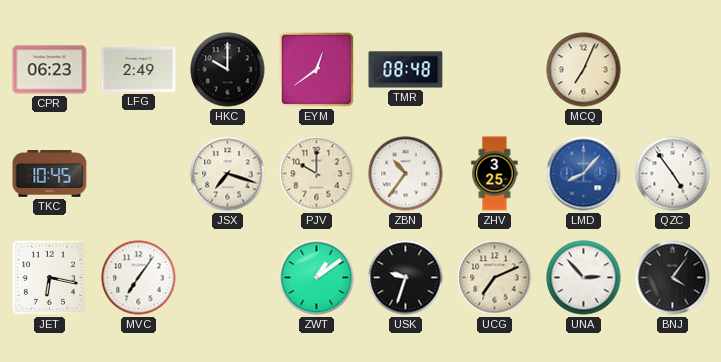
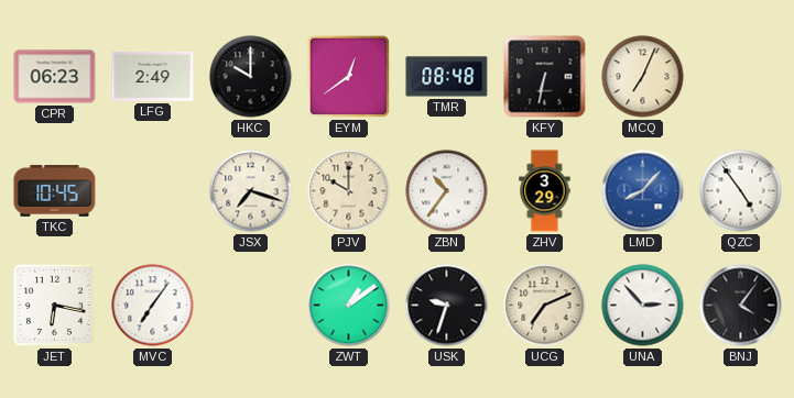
KFY: none -> 6:32 (545, 77)
ZHV: 3:25 -> 3:29 (545, 191)
